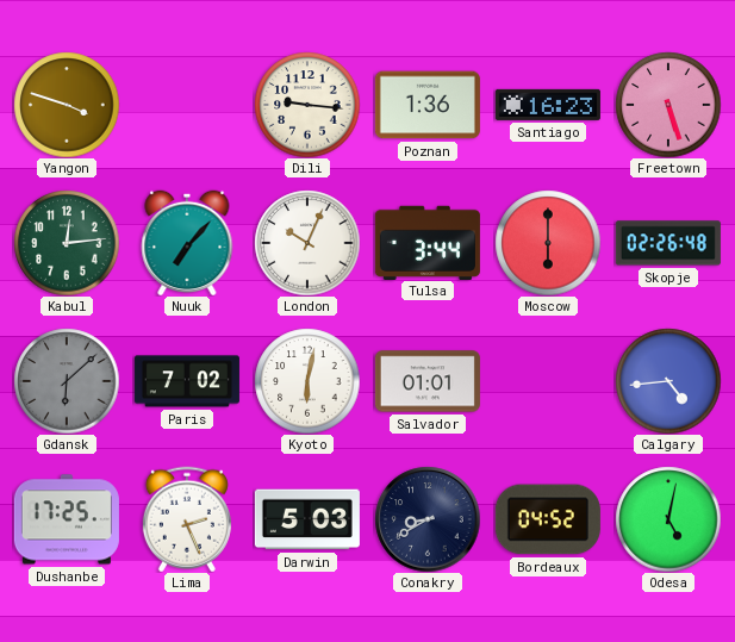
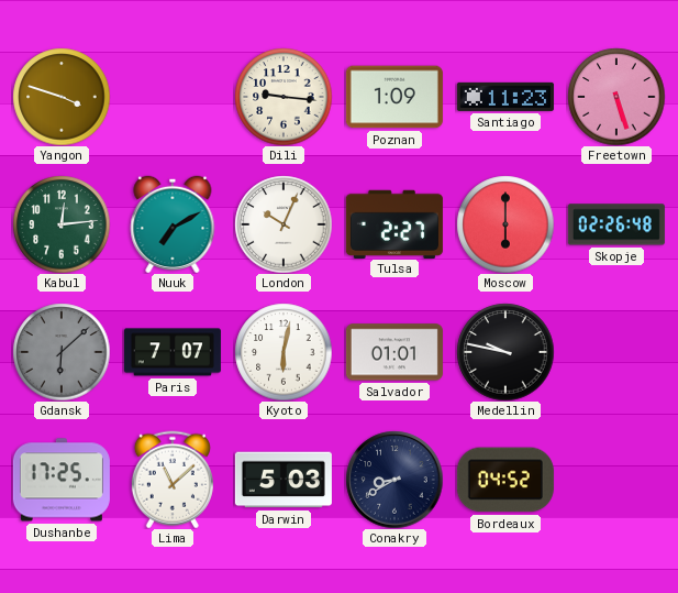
Poznan: 1:36 -> 1:09 (394, 97)
Santiago: 16:23 -> 11:23 (505, 97)
Nuuk: 7:07 -> 7:10 (173, 224)
Tulsa: 3:44 -> 2:27 (394, 223)
Paris: 7:02 -> 7:07 (173, 352)
Medellin: none -> 9:47 (505, 352)
Calgary: 4:44 -> none (668, 381)
Lima: 2:26 -> 11:08 (173, 480)
Odesa: 5:02 -> none (668, 519)
